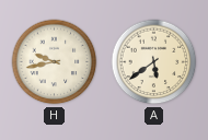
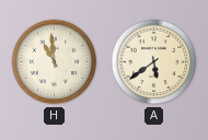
H: 9:43 -> 10:59 (55, 62)
